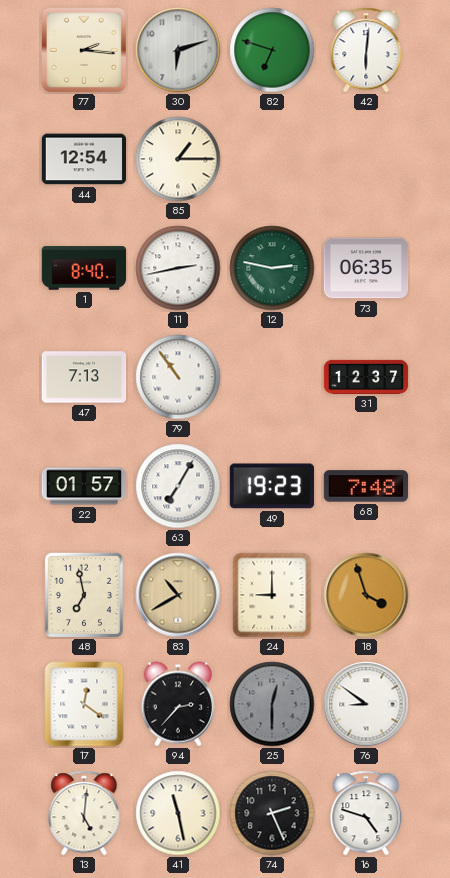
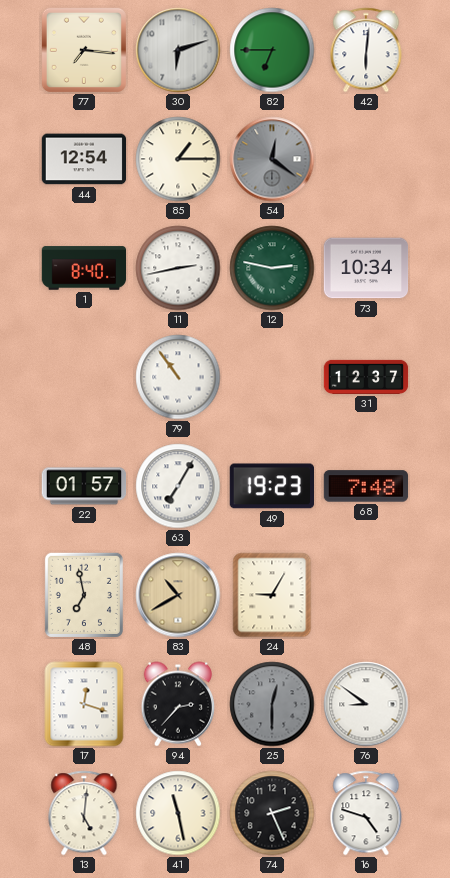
77: 2:16 -> 7:16 (84, 50)
82: 6:48 -> 6:45 (272, 50)
54: none -> 12:21 (272, 159)
73: 06:35 -> 10:34 (366, 268)
47: 7:13 -> none (84, 377)
24: 9:00 -> 9:05 (272, 595)
18: 3:57 -> none (366, 595)
17: 12:21 -> 12:18 (84, 704)
